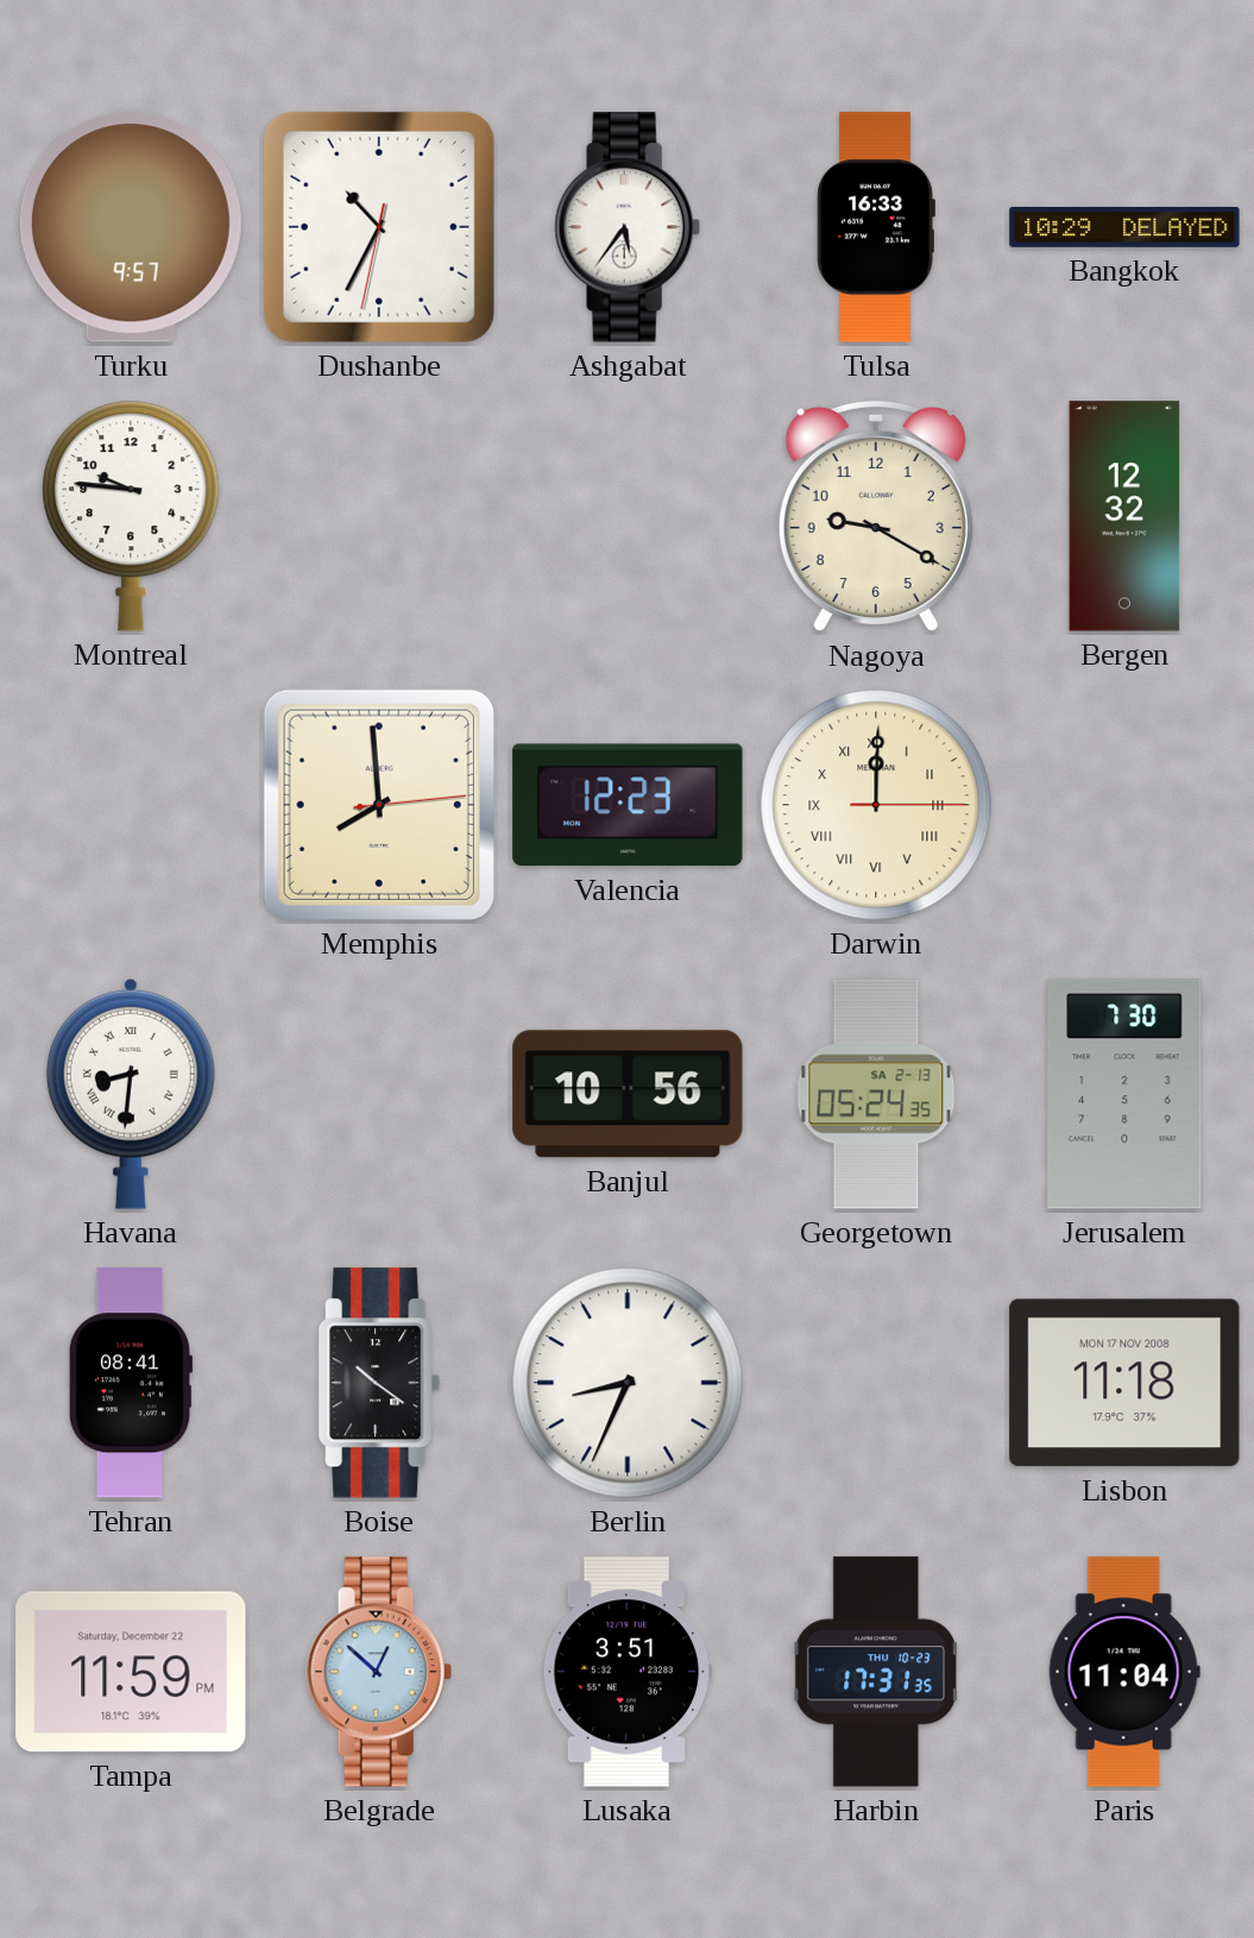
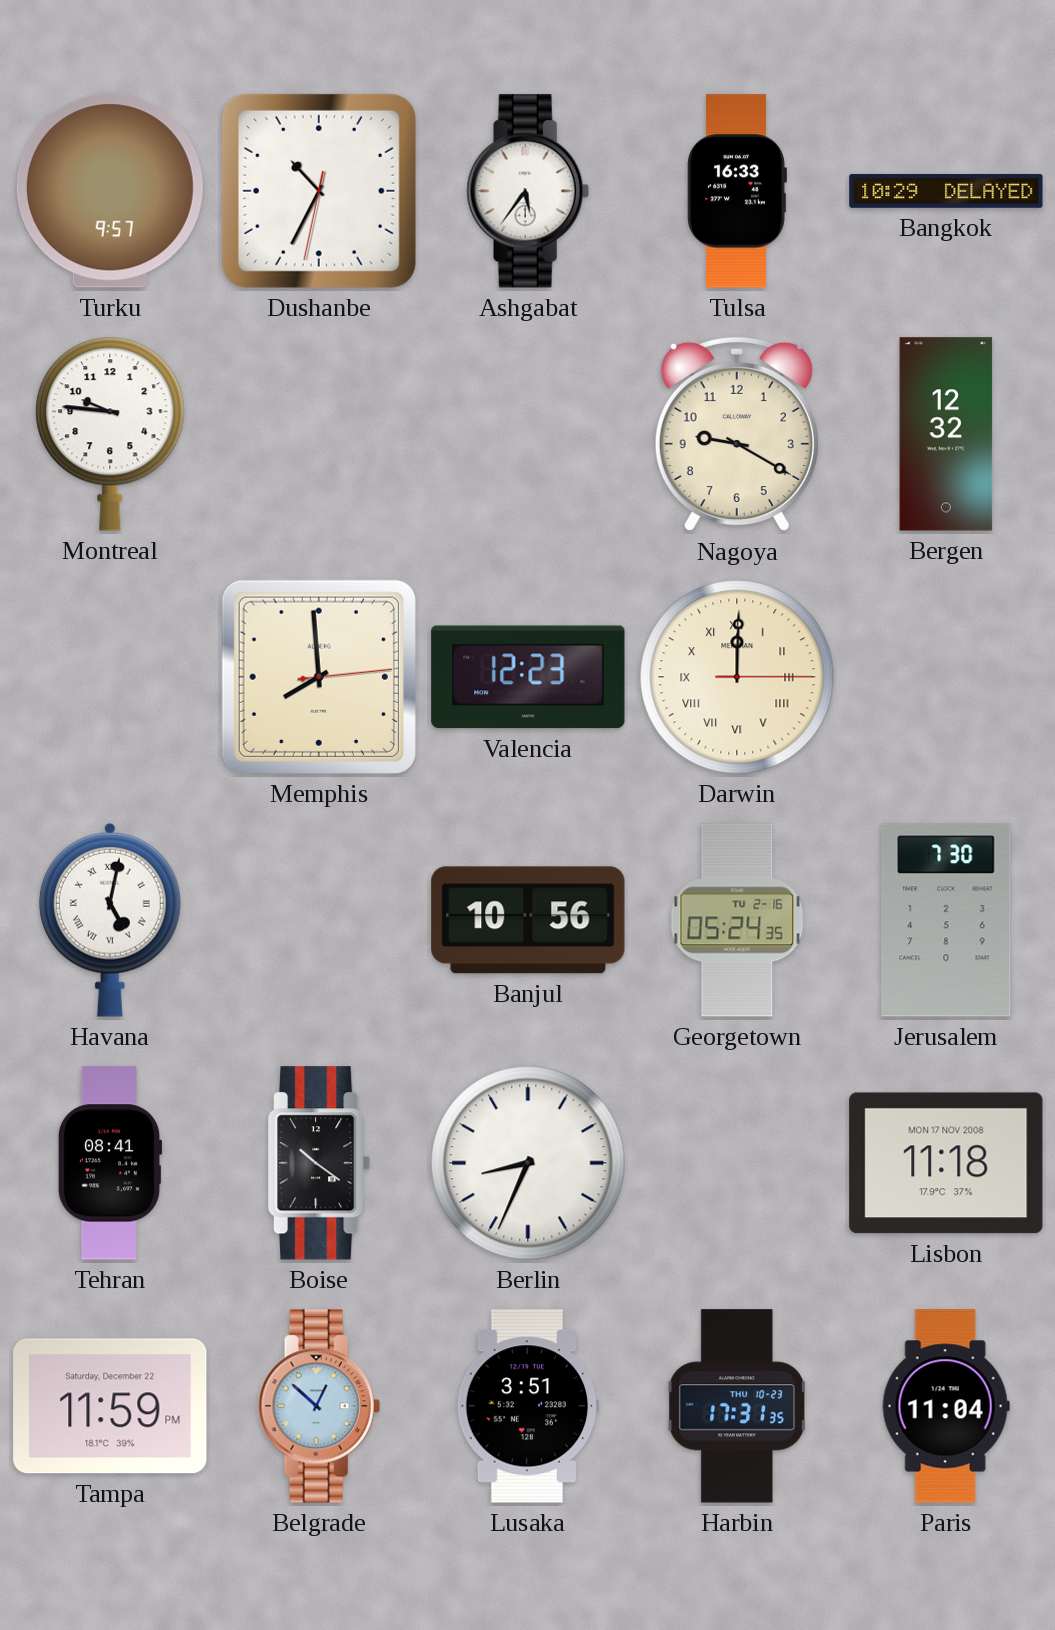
Havana: 8:31 -> 5:02 (110, 920)
Georgetown date: SA 2-13 -> TU 2-16 (737, 920)
